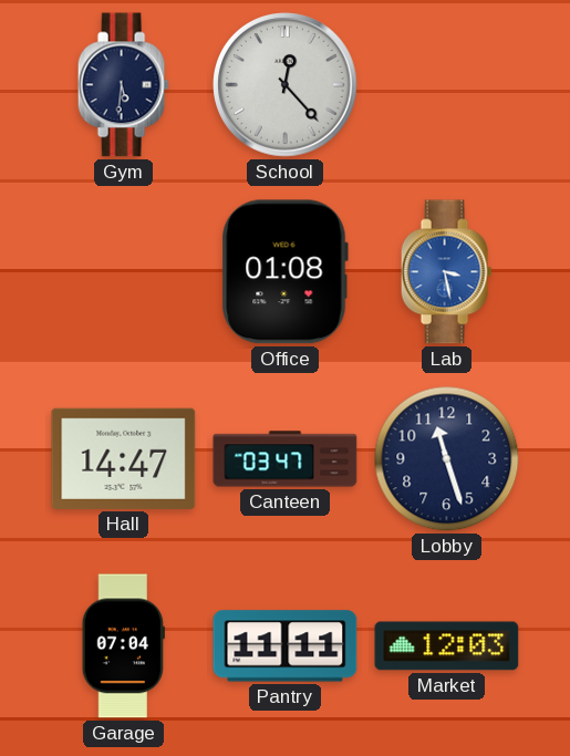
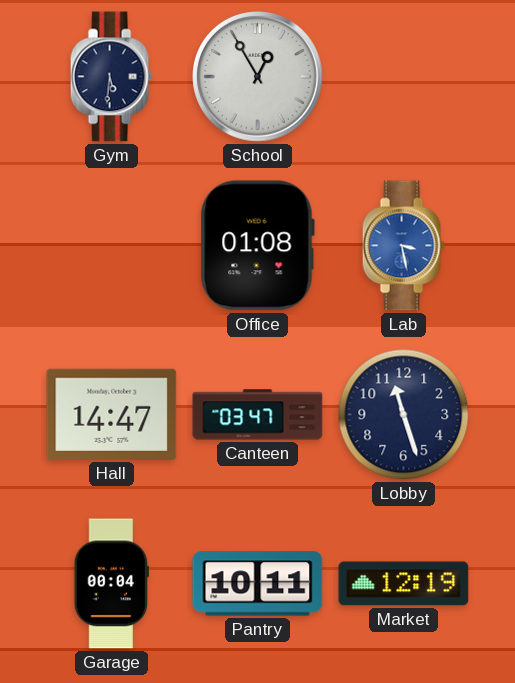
School: 12:23 -> 12:55 (258, 77)
Garage: 07:04 -> 00:04 (111, 584)
Pantry: 11:11 -> 10:11 (258, 584)
Market: 12:03 -> 12:19 (404, 584)
